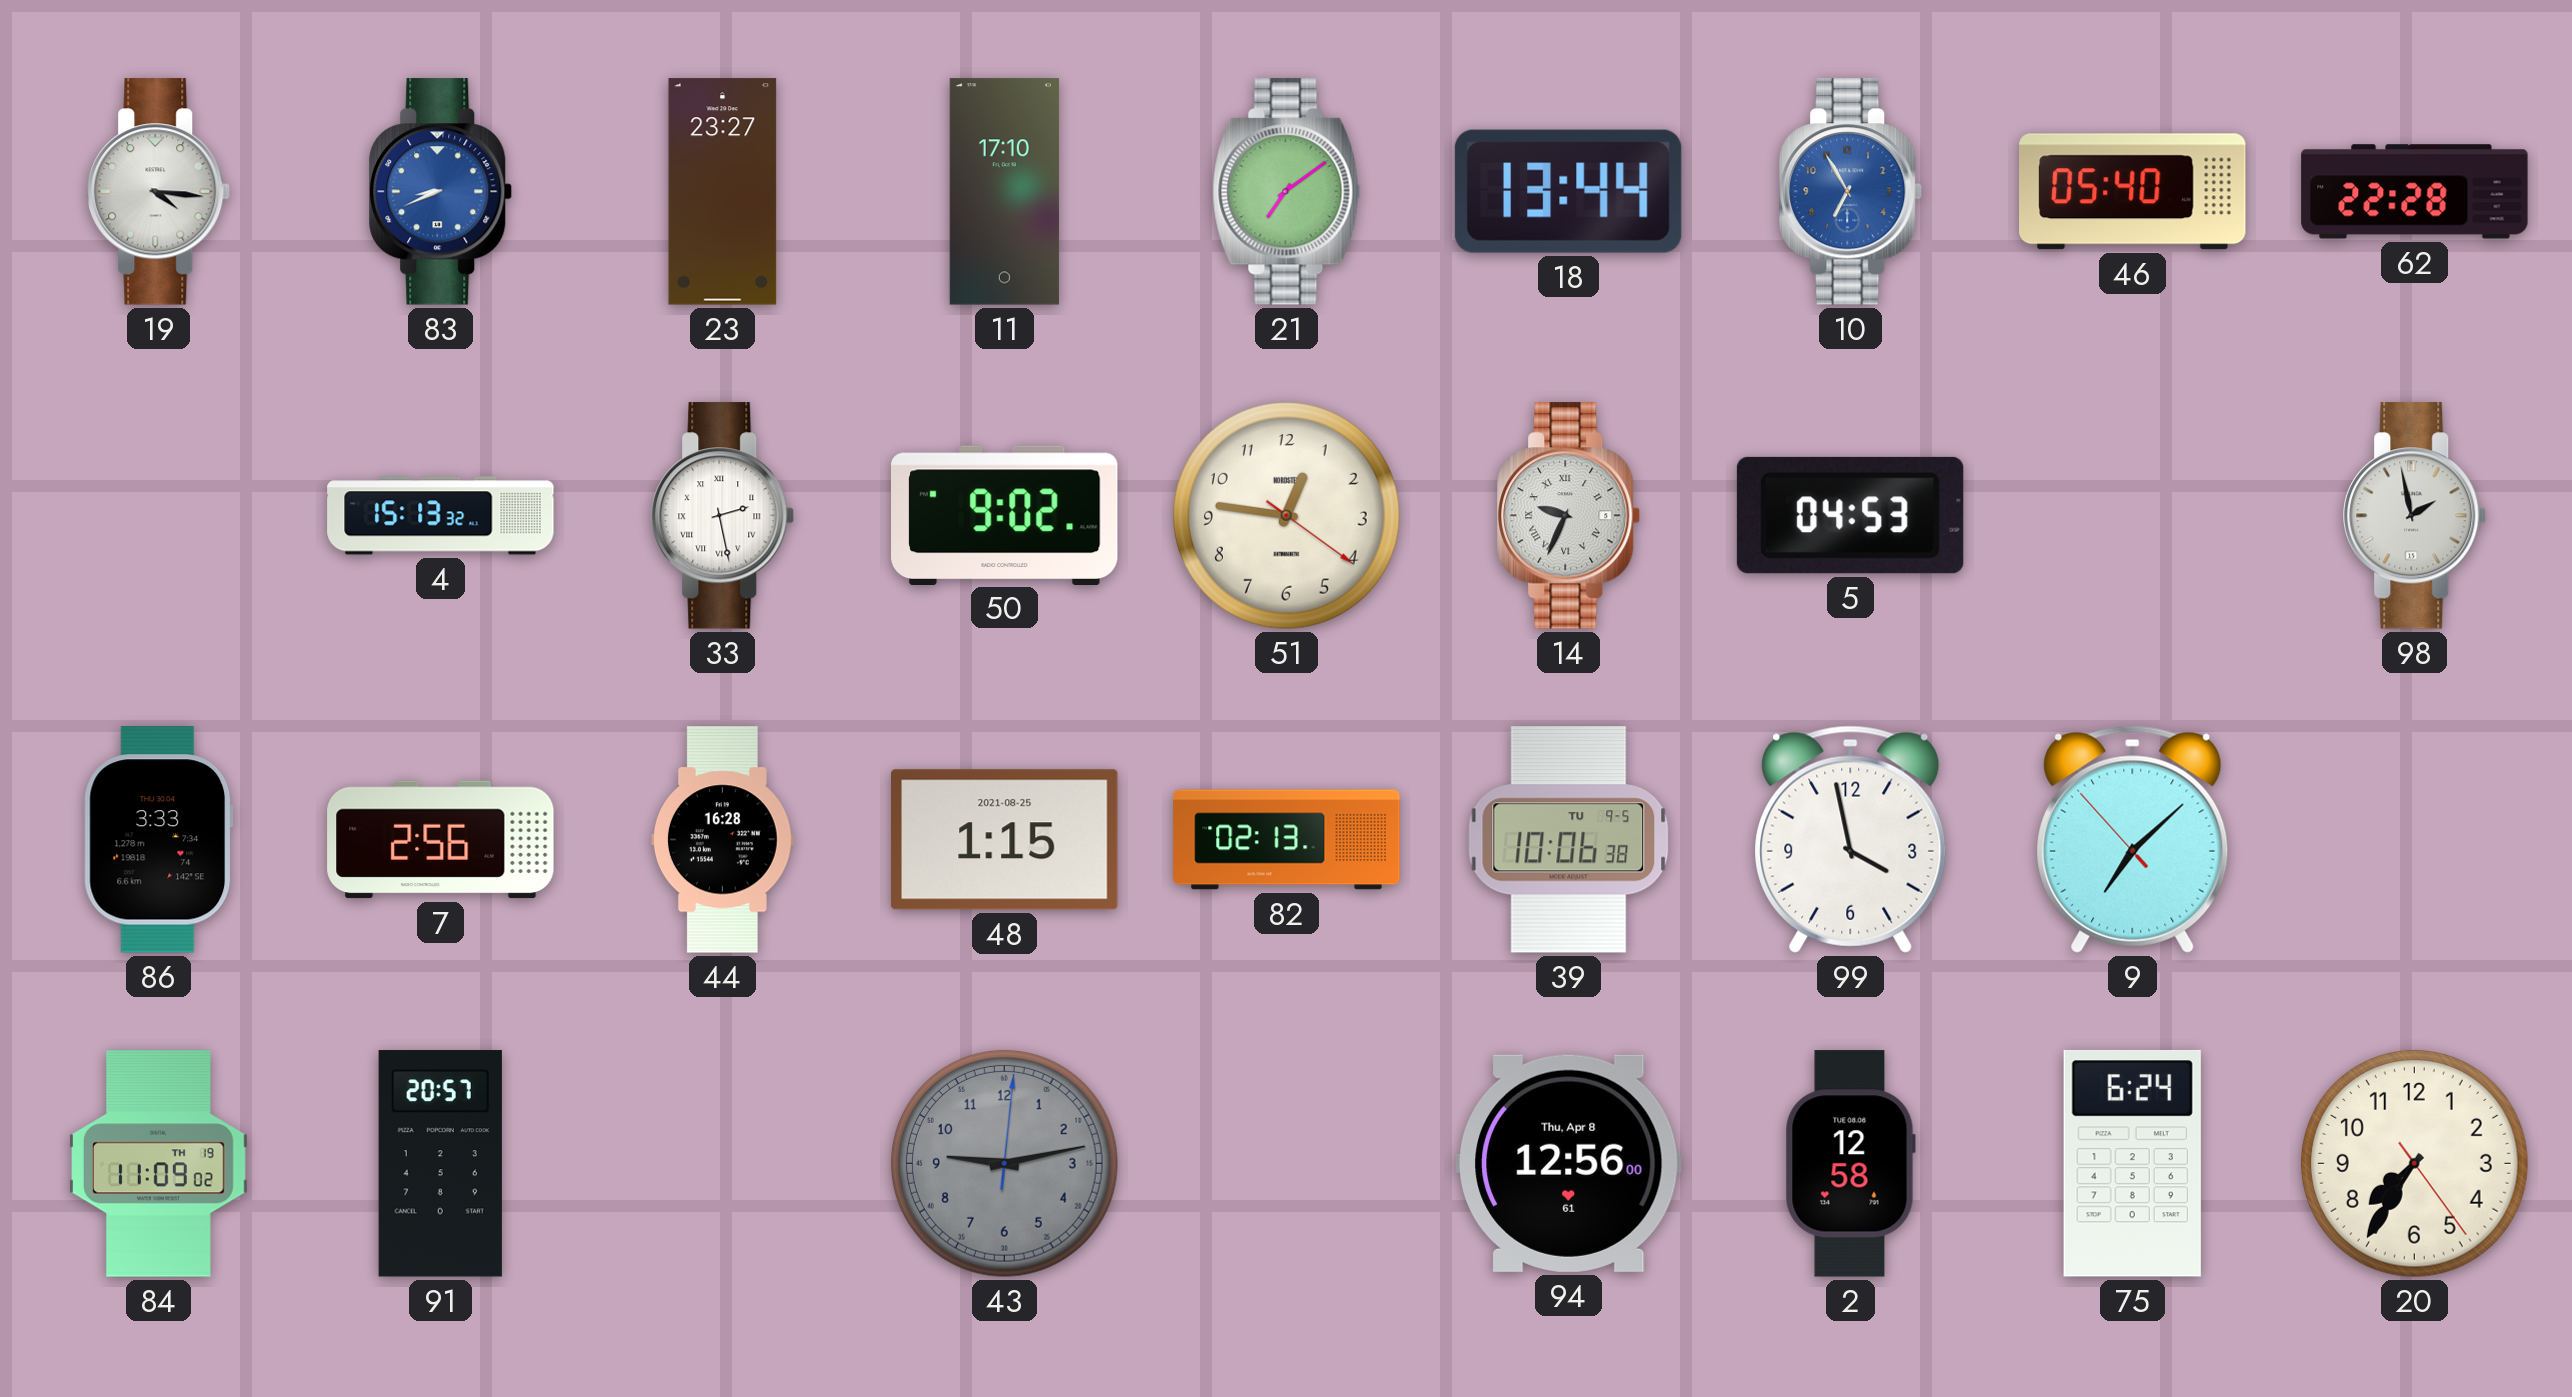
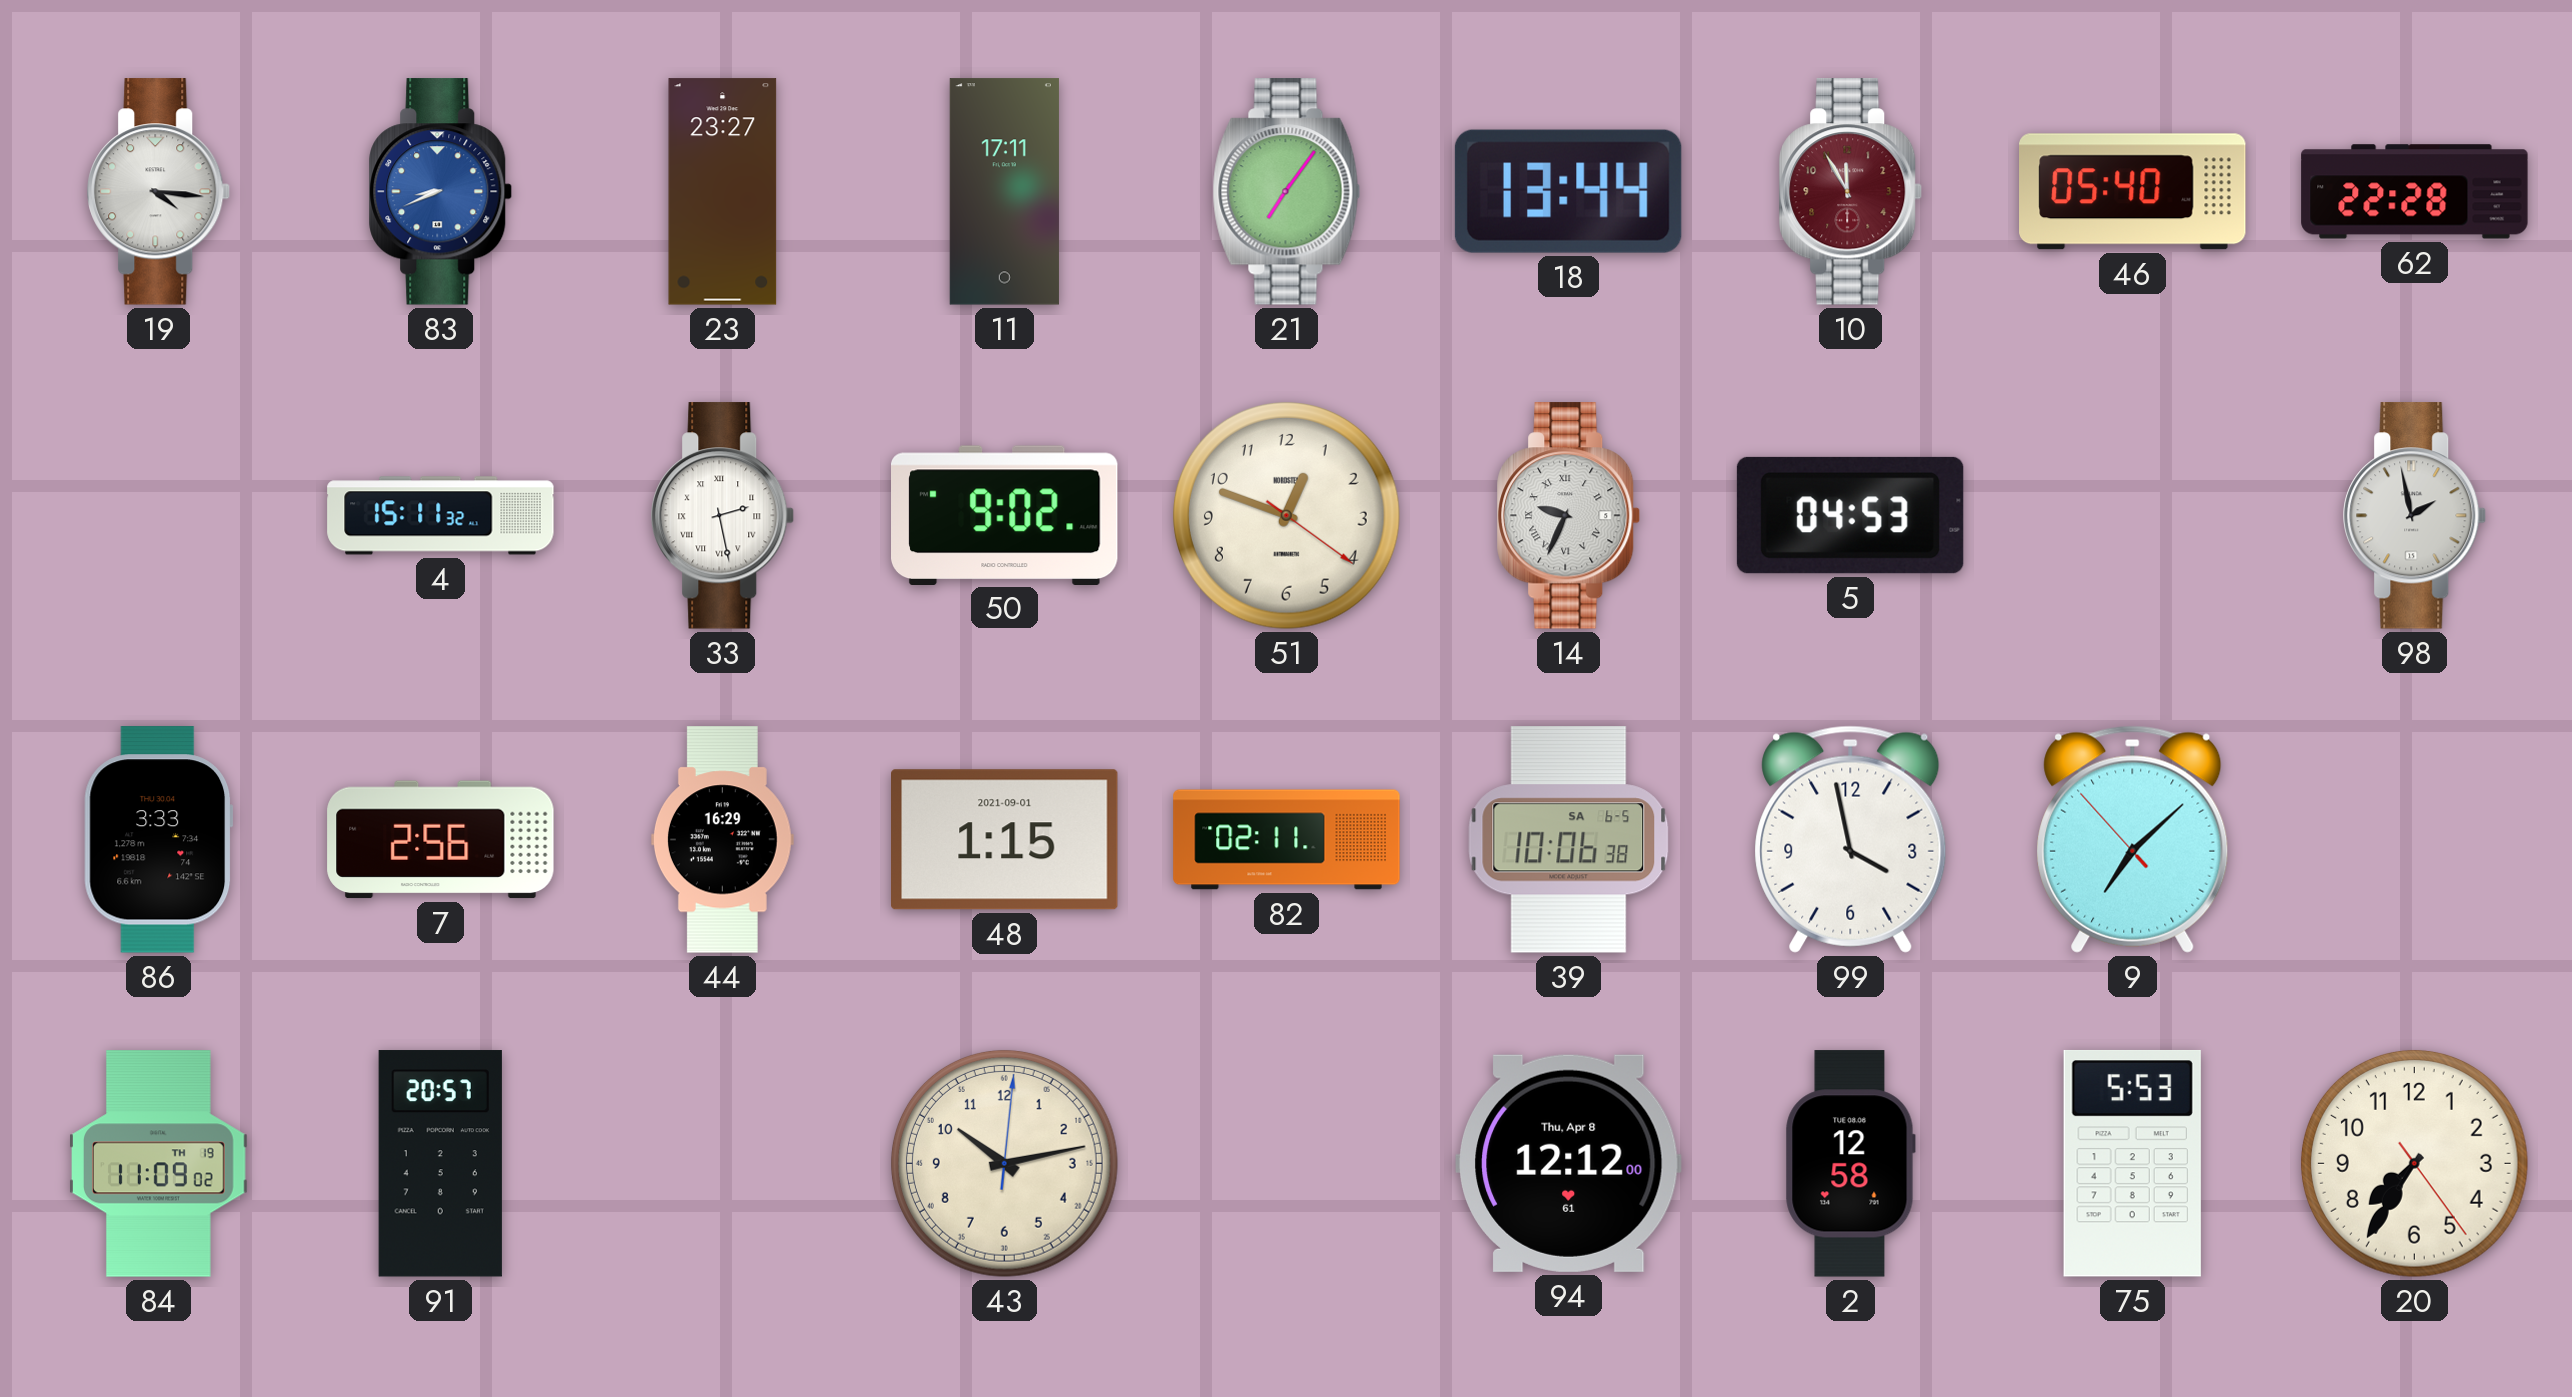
11: 17:10 -> 17:11 (1004, 192)
21: 7:09 -> 7:06 (1287, 192)
10: 6:55 -> 11:55 (1851, 192)
10 dial: blue -> burgundy (1851, 192)
4: 15:13 -> 15:11 (441, 516)
51: 12:46 -> 12:48 (1287, 516)
44: 16:28 -> 16:29 (722, 840)
48 date: 2021-08-25 -> 2021-09-01 (1005, 840)
82: 02:13 -> 02:11 (1287, 840)
39 date: TU 9-5 -> SA 6-5 (1569, 840)
43: 9:13 -> 10:13 (1005, 1164)
43 dial: grey -> cream (1005, 1164)
94: 12:56 -> 12:12 (1569, 1163)
75: 6:24 -> 5:53 (2132, 1163)
